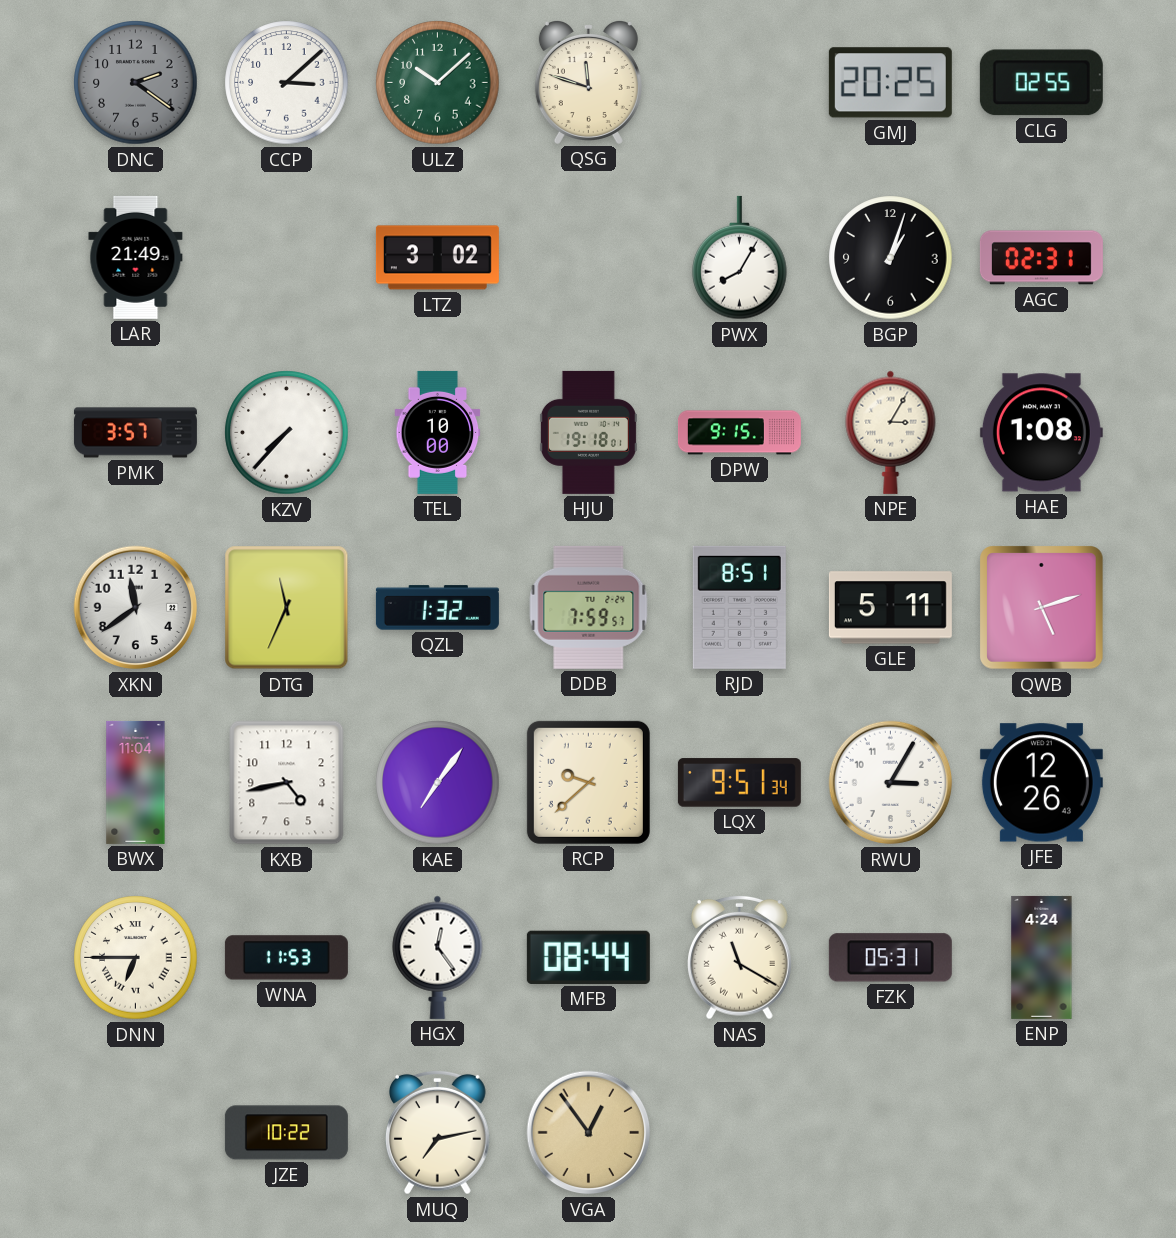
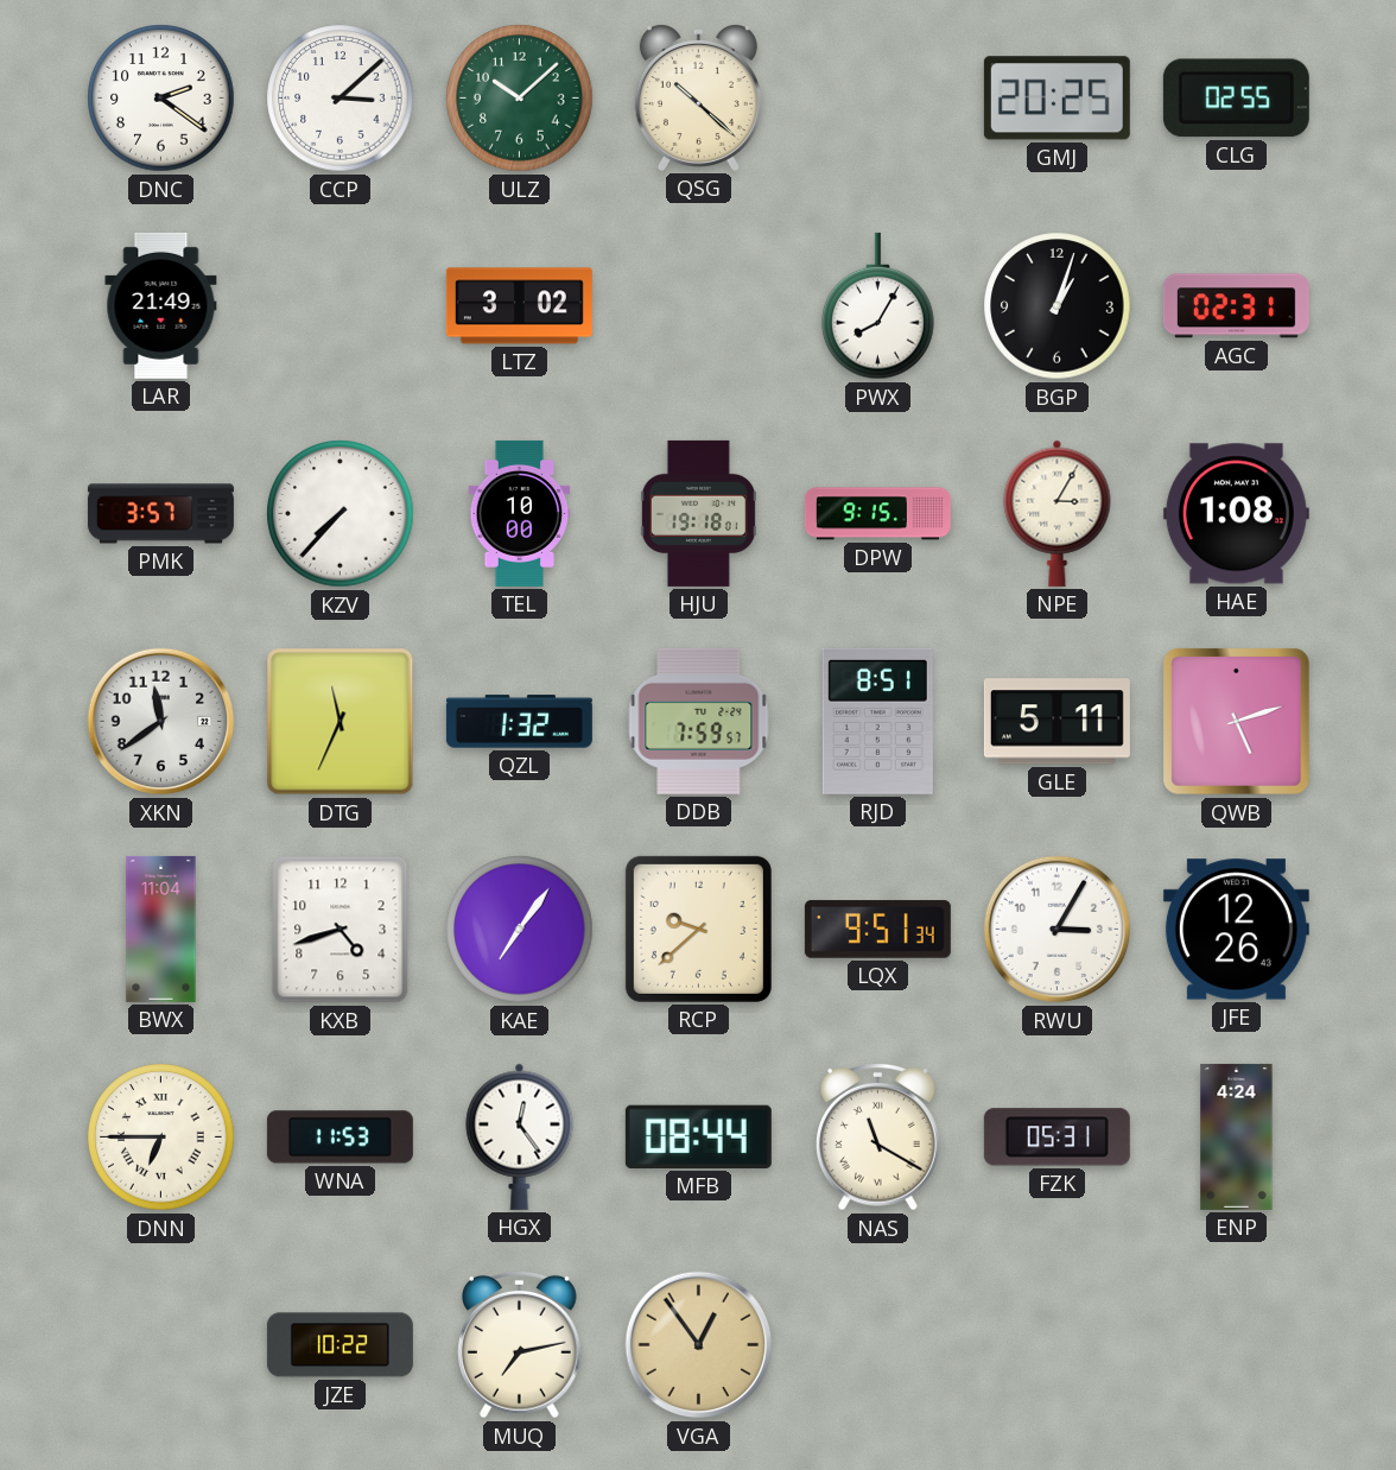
DNC dial: grey -> white (161, 99)
QSG: 11:48 -> 10:22 (698, 97)
KXB: 4:43 -> 4:42 (341, 930)
